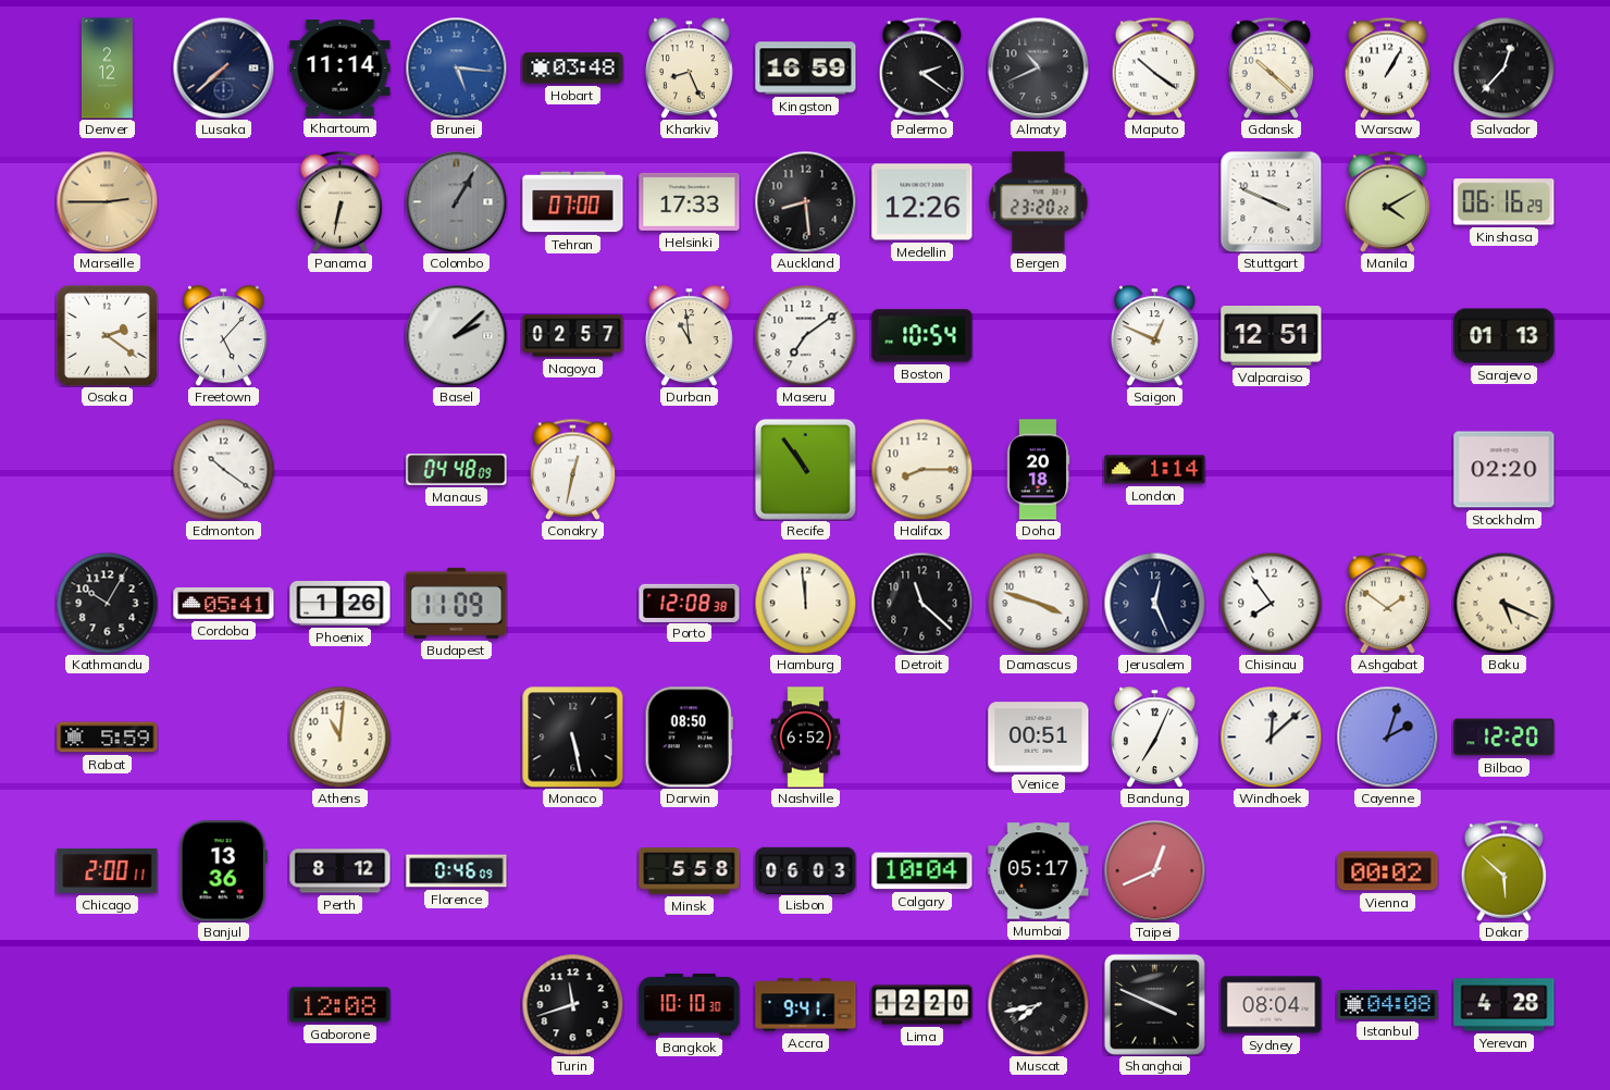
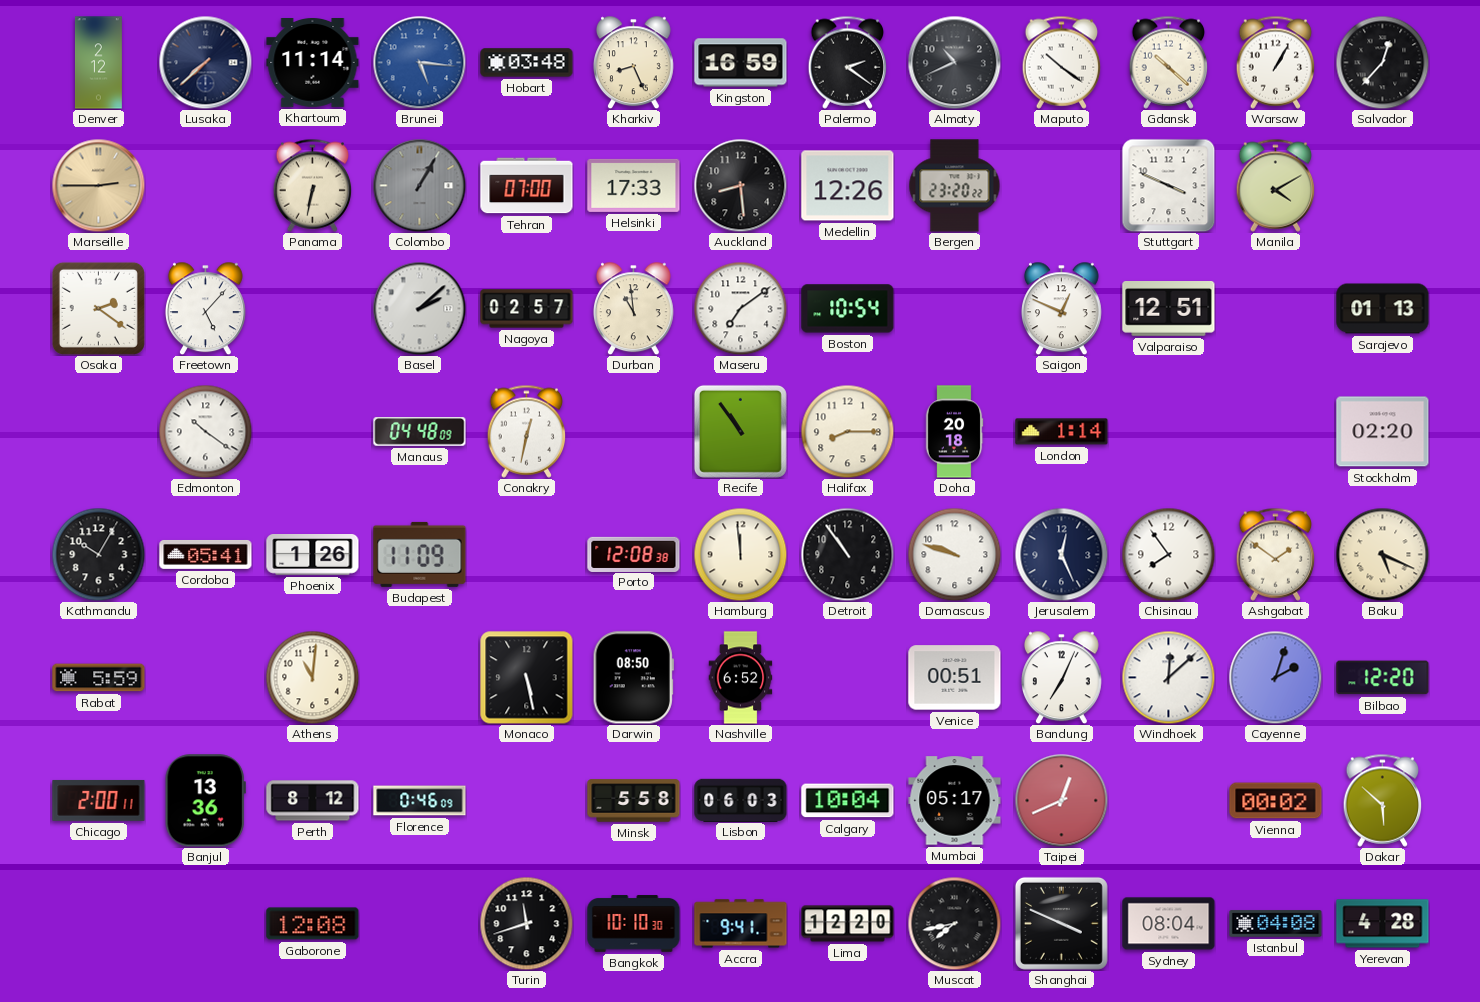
Kinshasa: 06:16 -> none (1504, 202)
Detroit: 11:22 -> 10:54 (847, 554)
Damascus: 3:48 -> 9:48 (954, 554)
